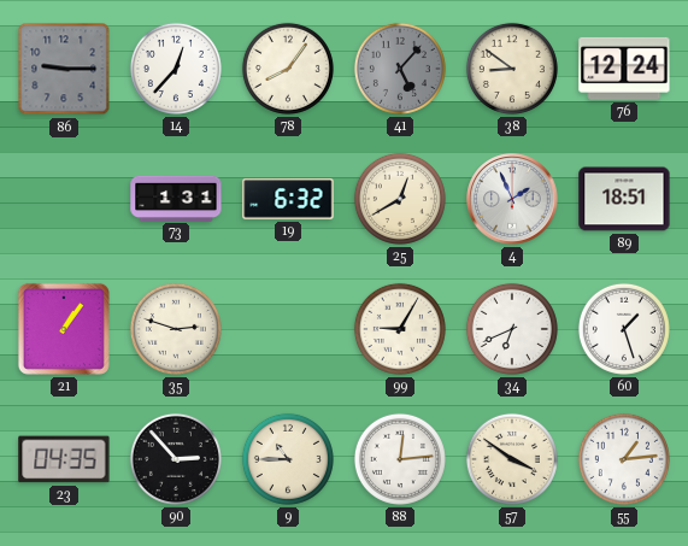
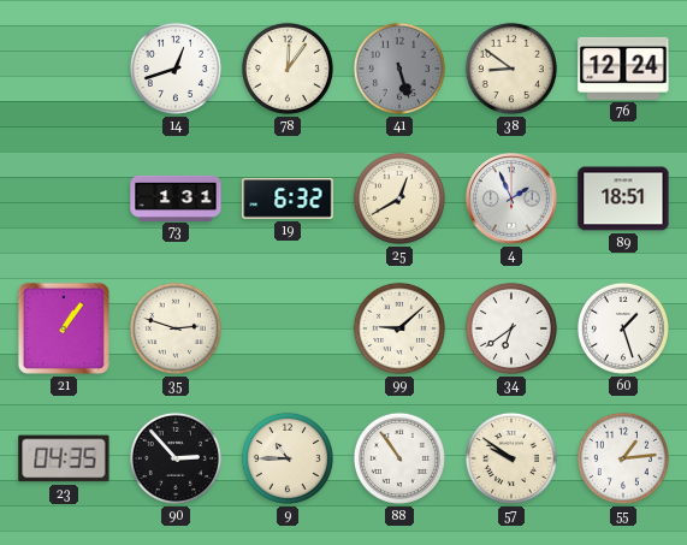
86: 9:15 -> none (64, 69)
14: 12:37 -> 12:42 (176, 69)
78: 8:06 -> 12:06 (288, 69)
41: 5:07 -> 5:27 (399, 69)
99: 9:05 -> 9:08 (399, 328)
34: 6:41 -> 6:39 (511, 328)
88: 12:14 -> 10:54 (399, 458)
57: 3:51 -> 9:51 (511, 458)
